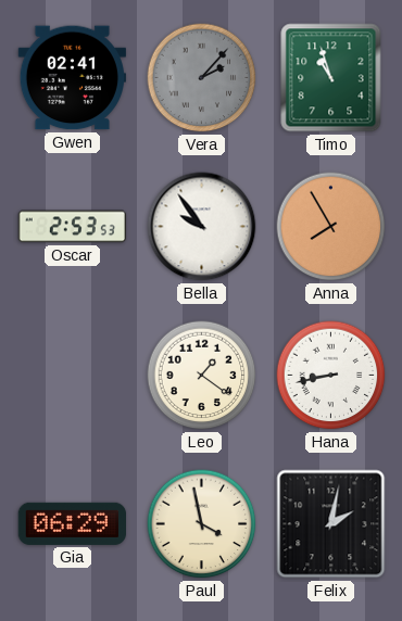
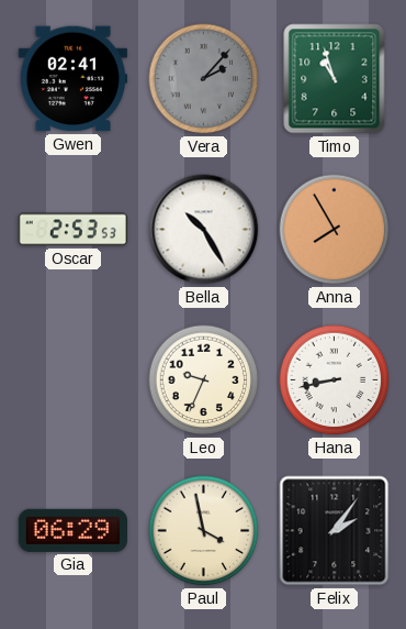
Bella: 9:54 -> 10:25 (204, 230)
Leo: 1:21 -> 9:34 (204, 380)
Felix: 2:02 -> 2:06 (335, 531)
